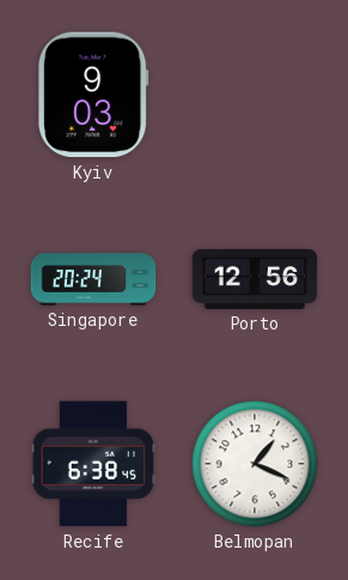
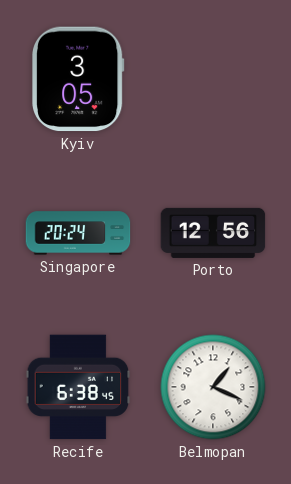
Kyiv: 9:03 -> 3:05 (79, 79)
